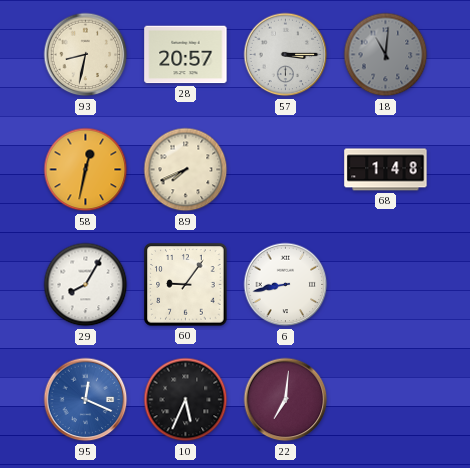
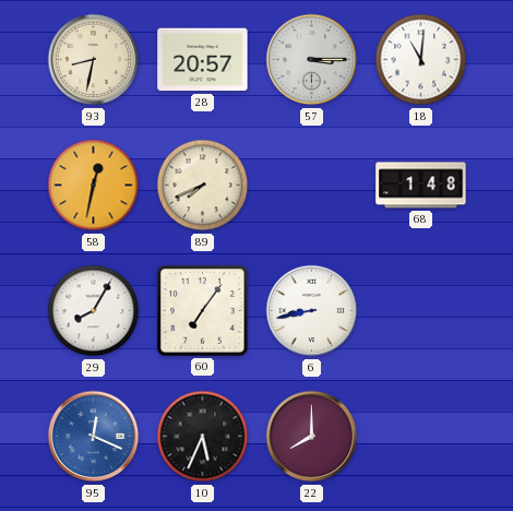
18 dial: grey -> white (421, 60)
60: 9:06 -> 7:06 (203, 311)
22: 7:01 -> 8:00 (312, 437)
